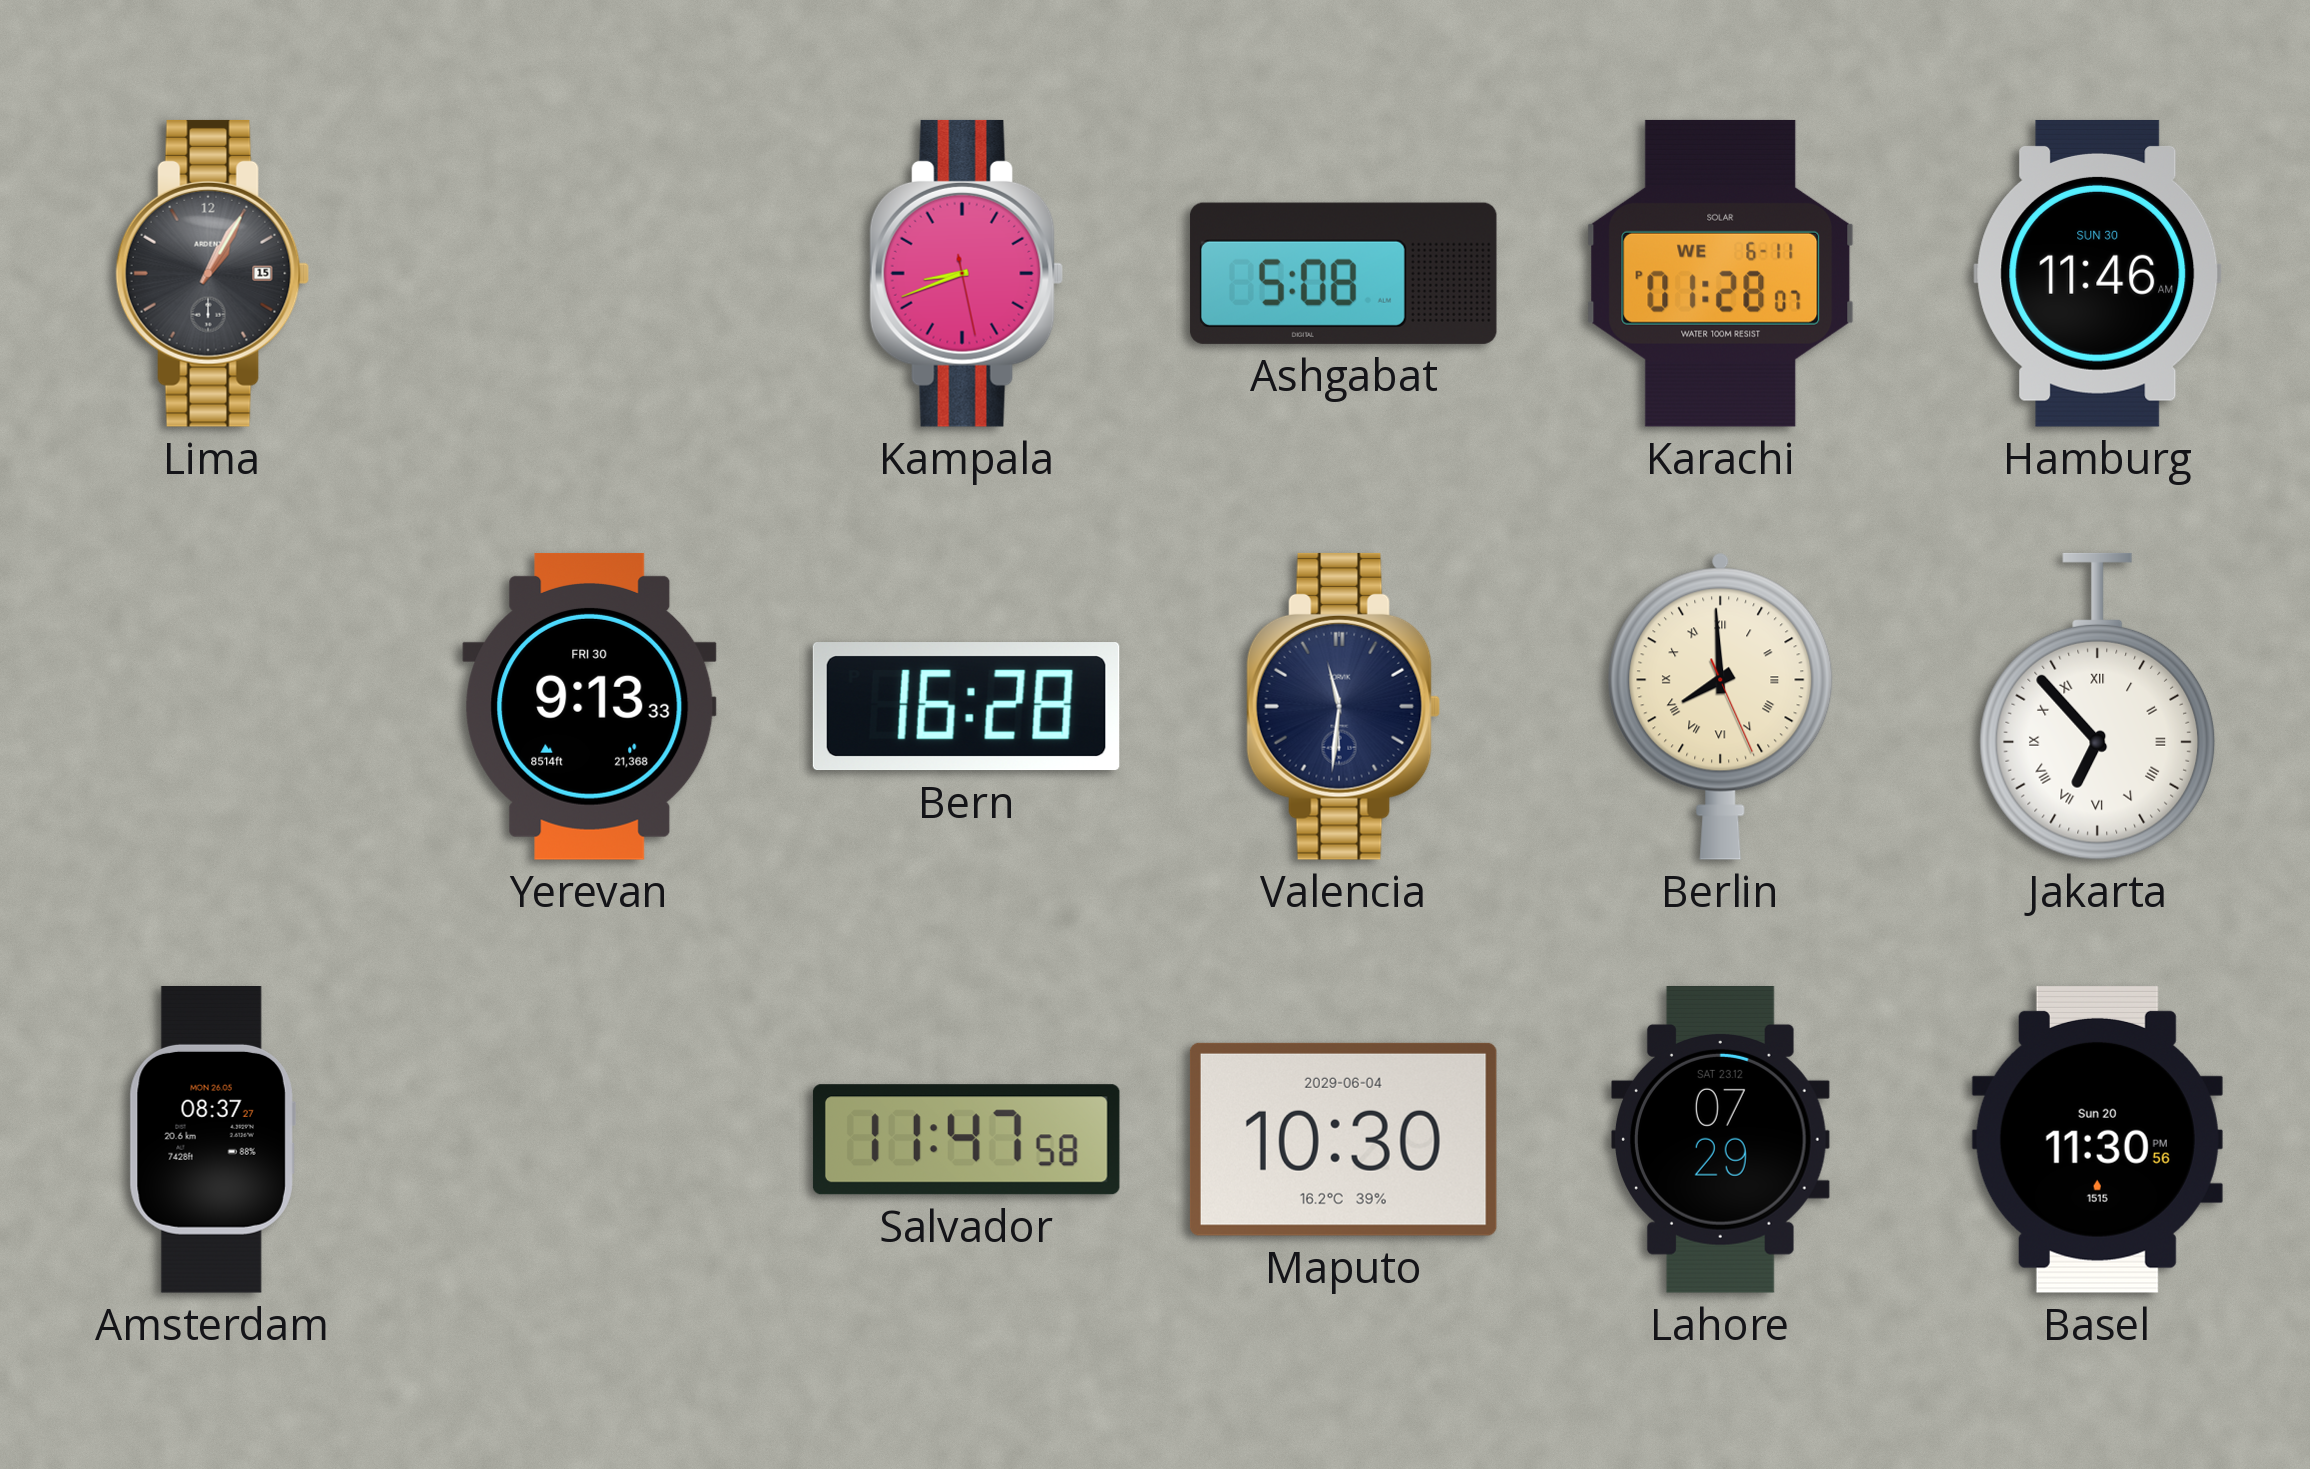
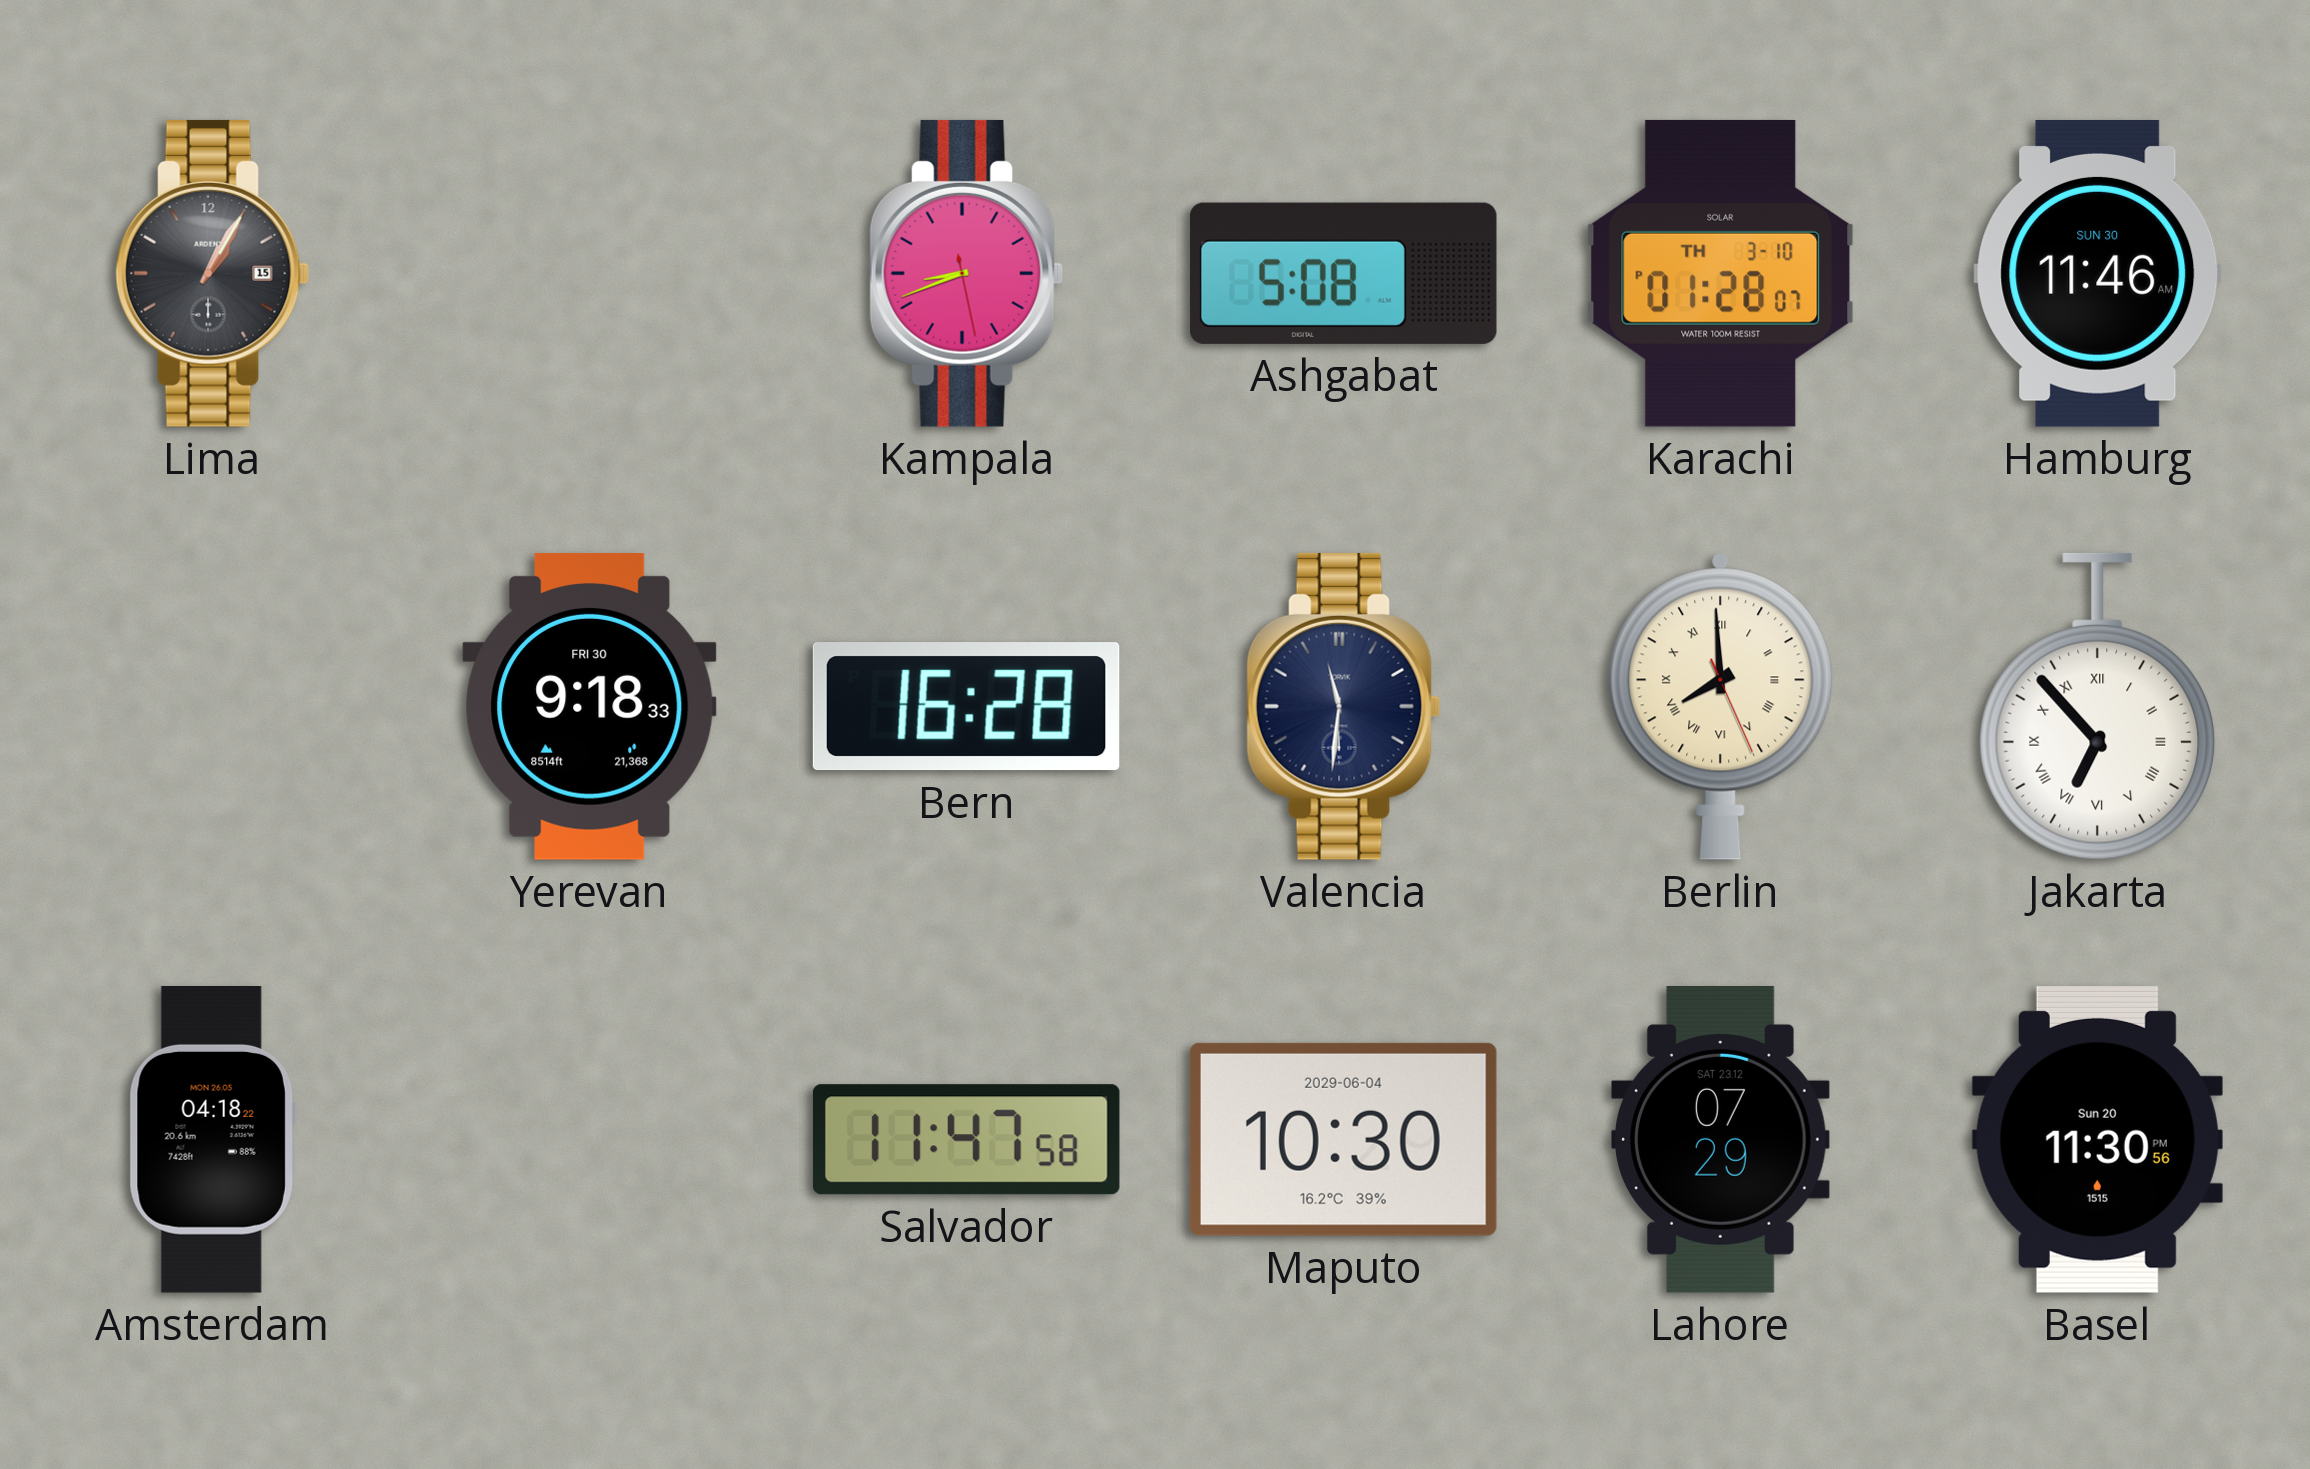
Karachi date: WE 6-11 -> TH 3-10 (1721, 273)
Yerevan: 9:13 -> 9:18 (590, 707)
Amsterdam: 08:37 -> 04:18 (212, 1140)
